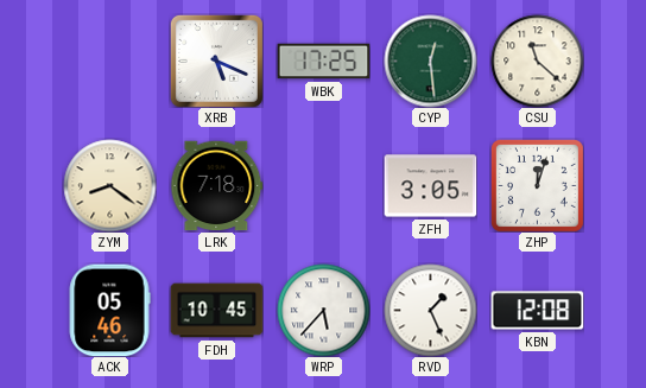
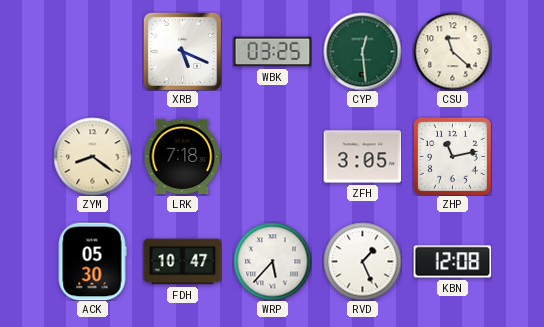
WBK: 17:25 -> 03:25 (272, 52)
ZHP: 12:03 -> 11:13 (452, 156)
ACK: 05:46 -> 05:30 (92, 261)
FDH: 10:45 -> 10:47 (182, 262)
